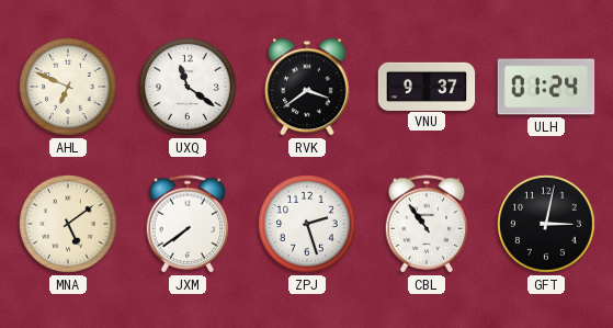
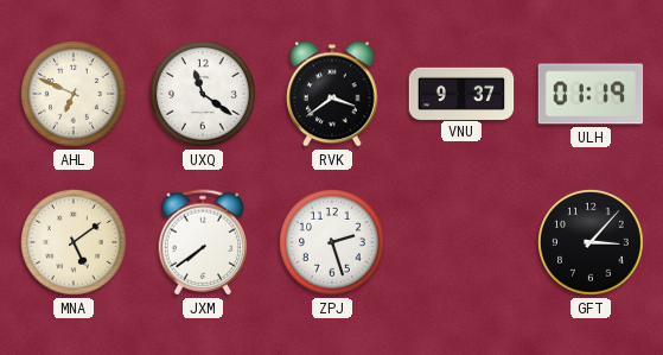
ULH: 01:24 -> 01:19 (591, 94)
CBL: 10:54 -> none (427, 224)
GFT: 3:02 -> 3:07 (592, 243)
